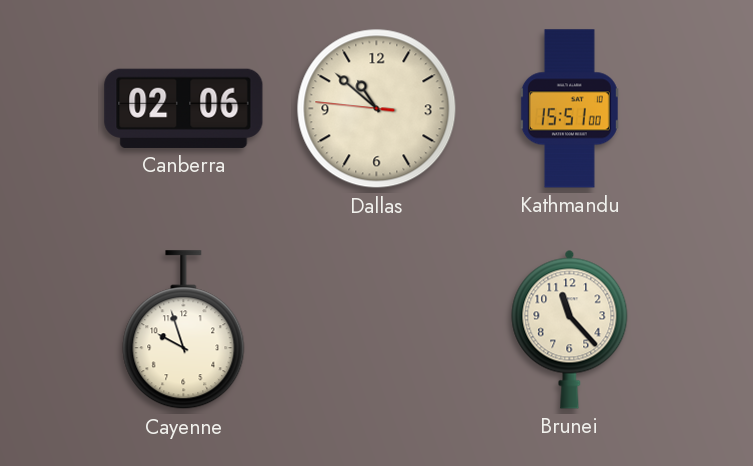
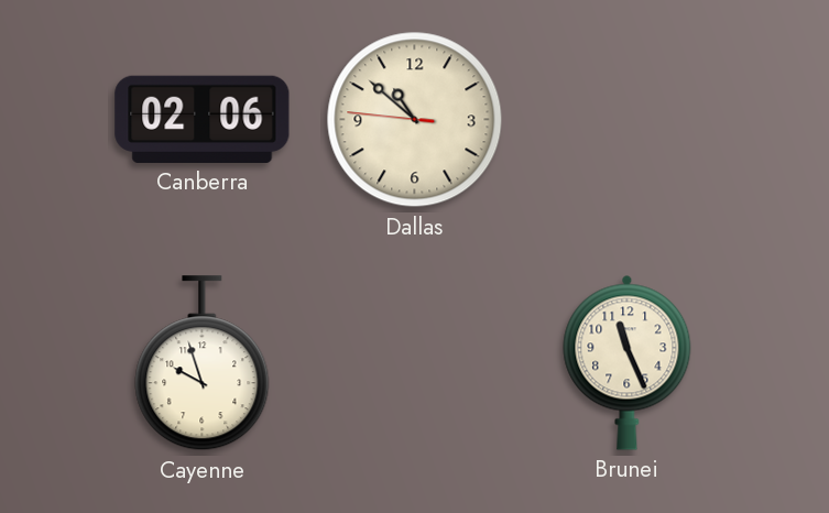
Kathmandu: 15:51 -> none (569, 109)
Brunei: 11:23 -> 11:26 (628, 362)
